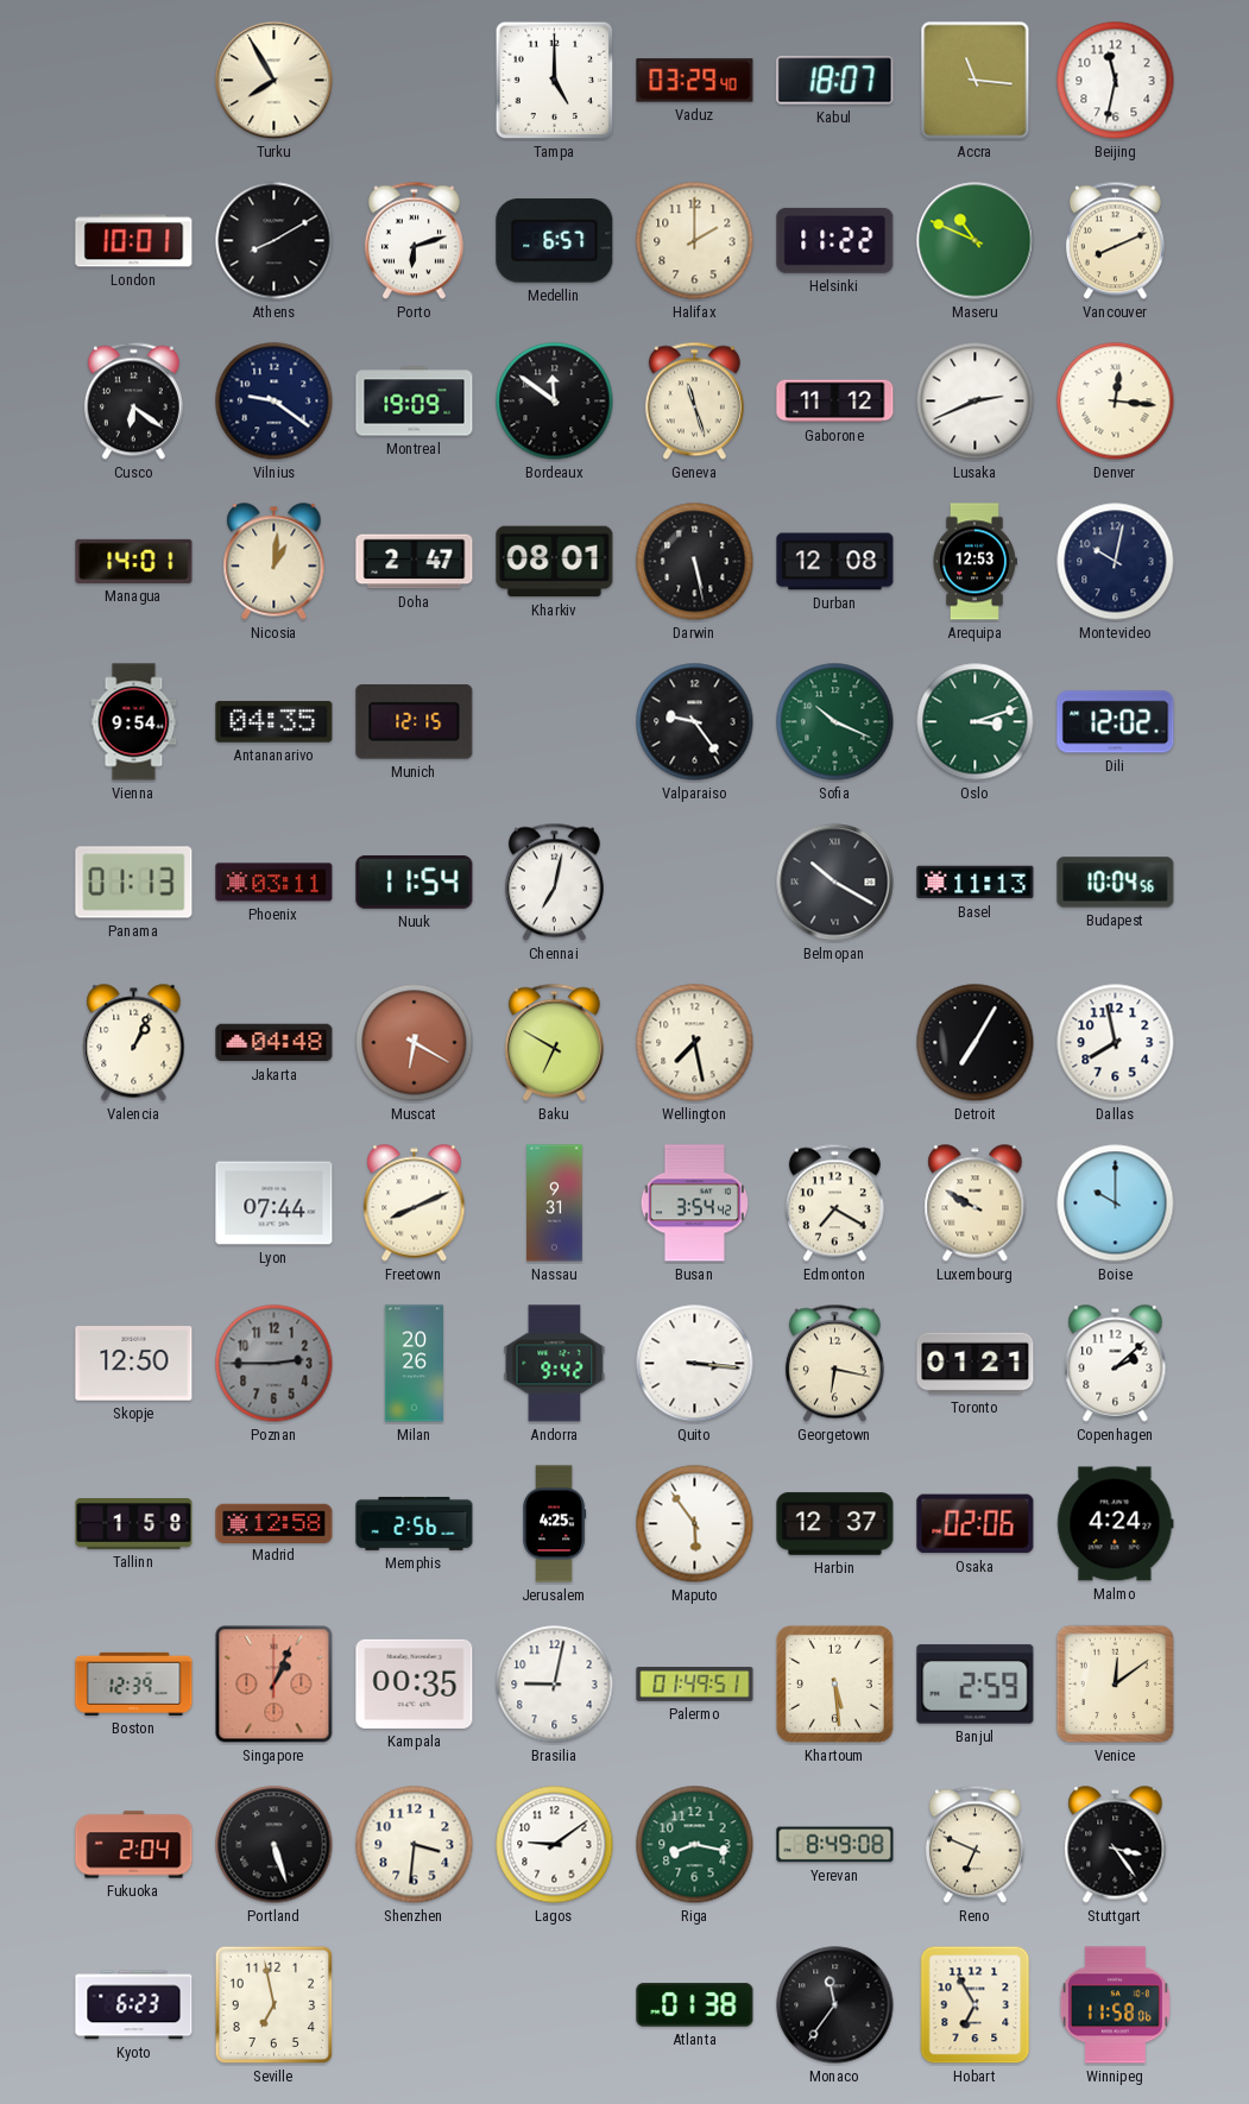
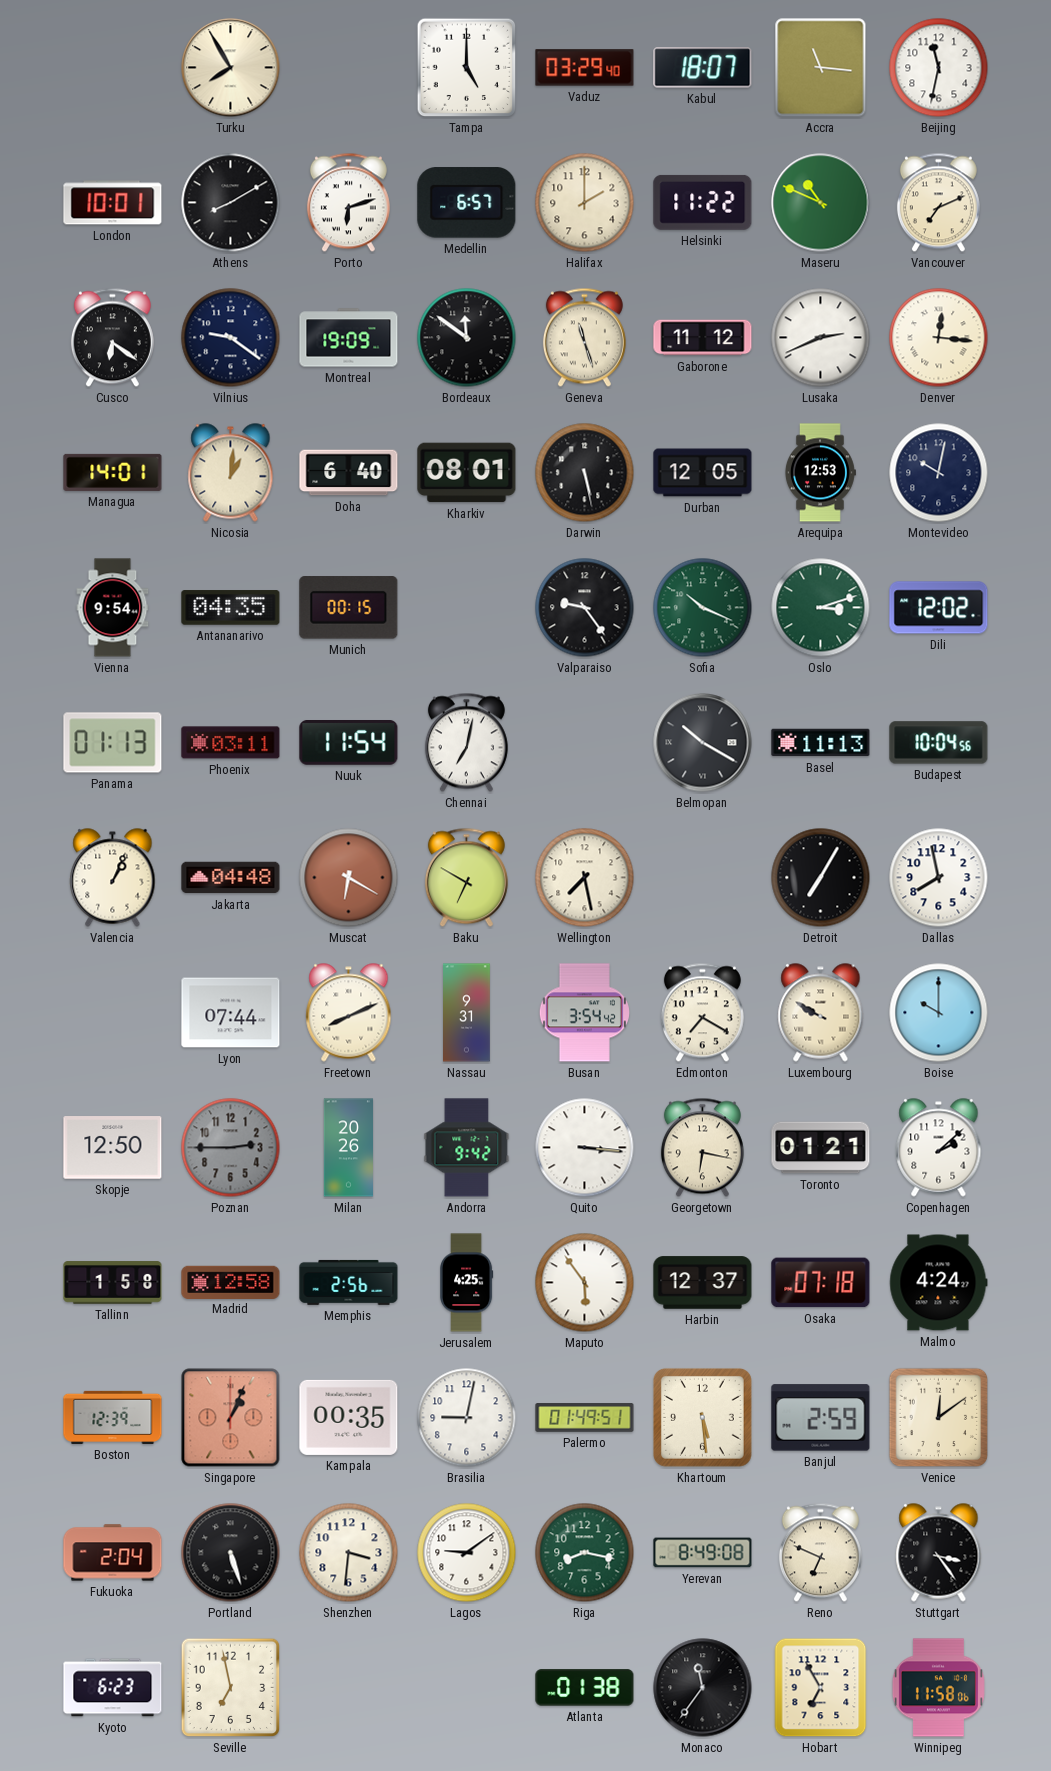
Vancouver: 8:11 -> 7:11 (938, 203)
Doha: 2:47 -> 6:40 (349, 473)
Durban: 12:08 -> 12:05 (703, 473)
Munich: 12:15 -> 00:15 (349, 608)
Osaka: 02:06 -> 07:18 (821, 1283)
